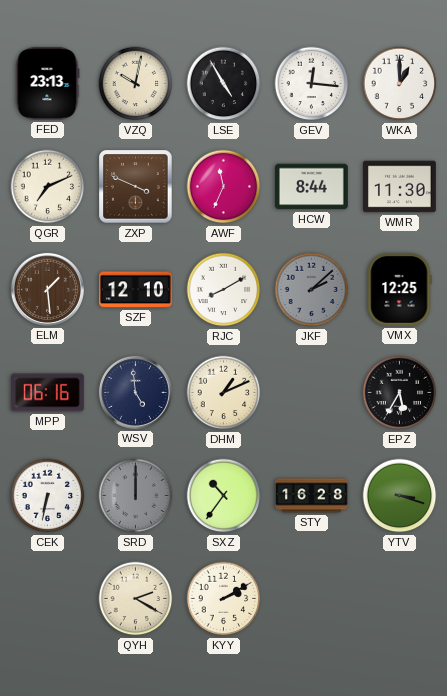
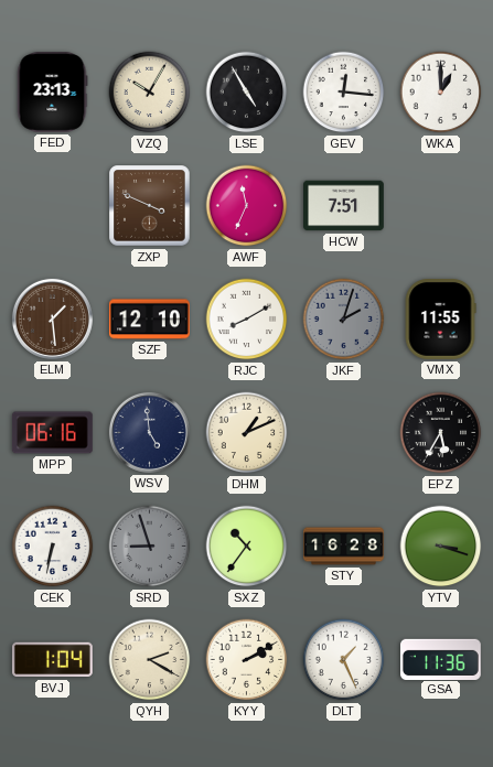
VZQ: 10:02 -> 10:05 (150, 93)
QGR: 7:11 -> none (48, 187)
HCW: 8:44 -> 7:51 (344, 206)
WMR: 11:30 -> none (400, 187)
JKF: 2:08 -> 2:03 (344, 320)
VMX: 12:25 -> 11:55 (440, 320)
SRD: 12:00 -> 8:57 (150, 547)
BVJ: none -> 1:04 (52, 660)
DLT: none -> 1:26 (344, 660)
GSA: none -> 11:36 (441, 659)
